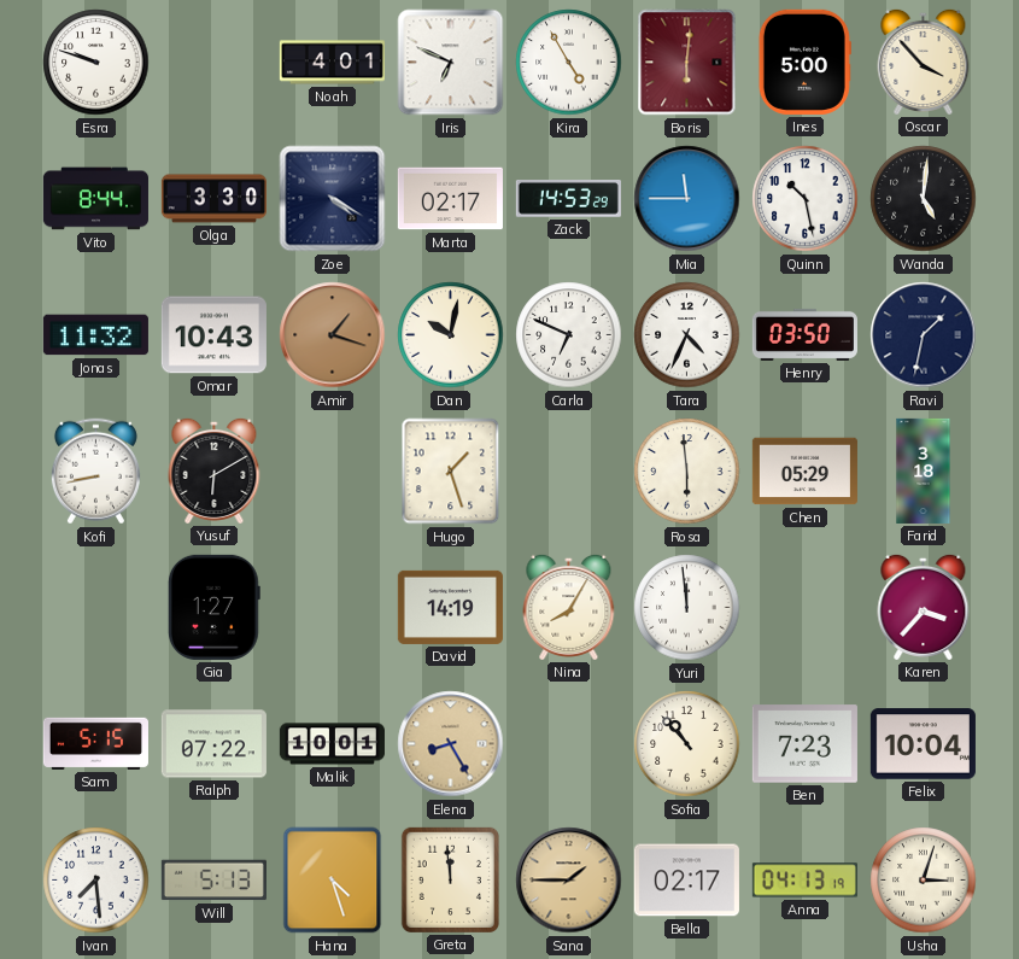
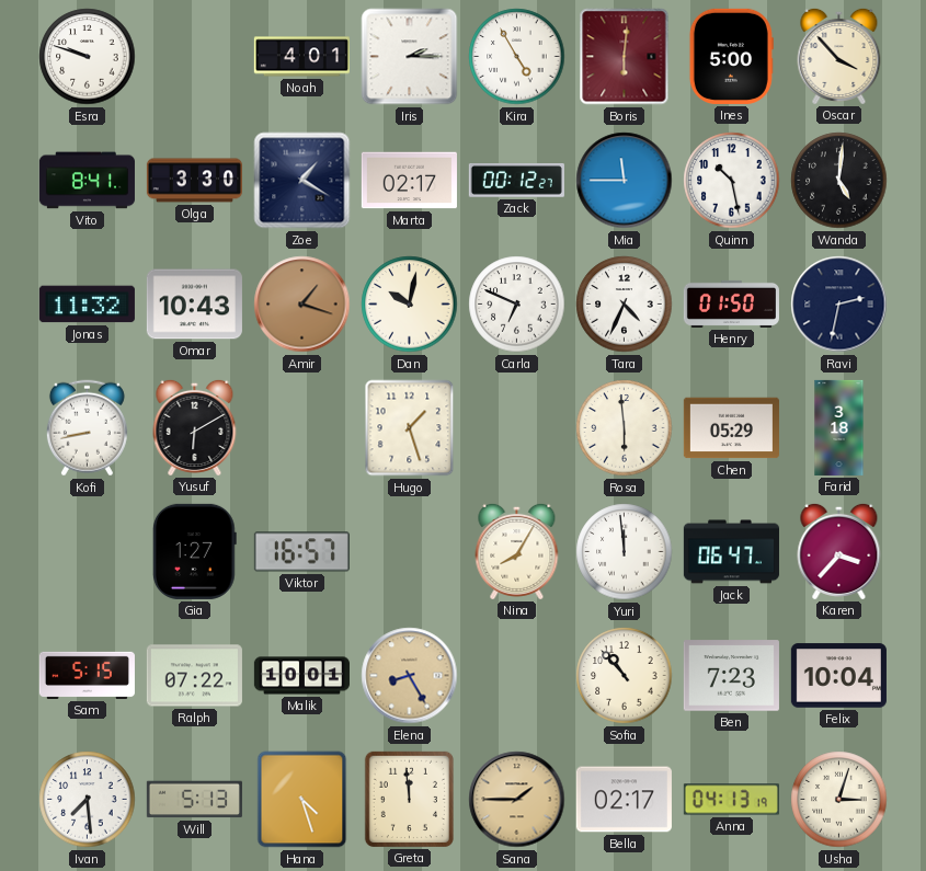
Iris: 6:49 -> 2:15 (410, 57)
Vito: 8:44 -> 8:41 (87, 181)
Zoe: 4:20 -> 1:20 (302, 181)
Zack: 14:53 -> 00:12 (516, 181)
Henry: 03:50 -> 01:50 (731, 303)
Ravi: 1:32 -> 2:32 (839, 305)
Viktor: none -> 16:57 (301, 552)
David: 14:19 -> none (450, 607)
Jack: none -> 06:47 (731, 552)
